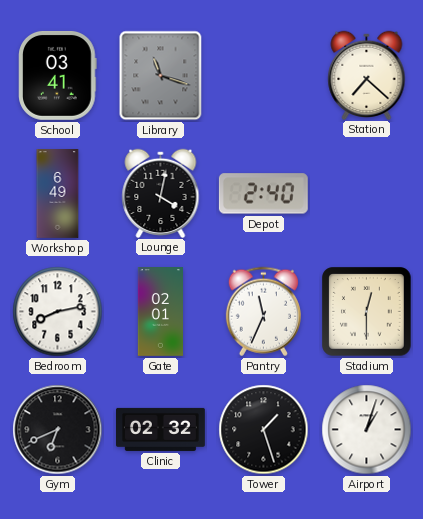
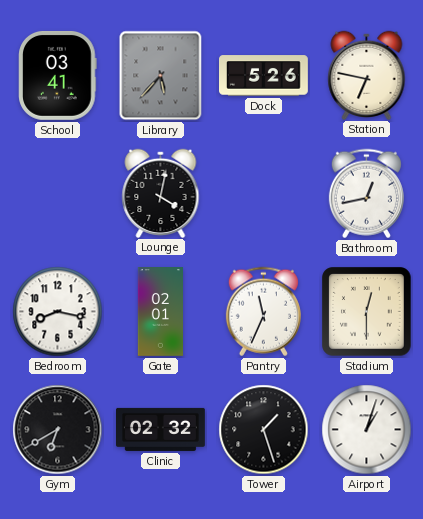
Library: 11:18 -> 5:37 (161, 76)
Dock: none -> 5:26 (264, 76)
Station: 7:22 -> 6:47 (367, 75)
Workshop: 6:49 -> none (58, 194)
Depot: 2:40 -> none (263, 194)
Bathroom: none -> 12:43 (366, 194)
Bedroom: 8:13 -> 8:17 (58, 312)
Gym: 6:41 -> 6:40 (58, 430)
